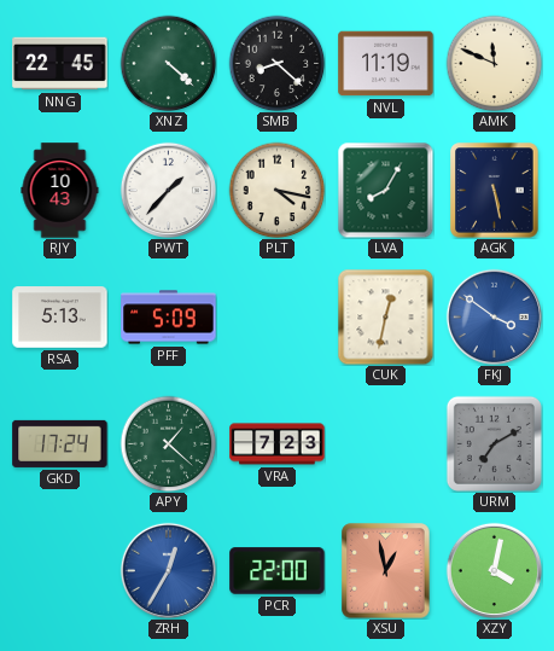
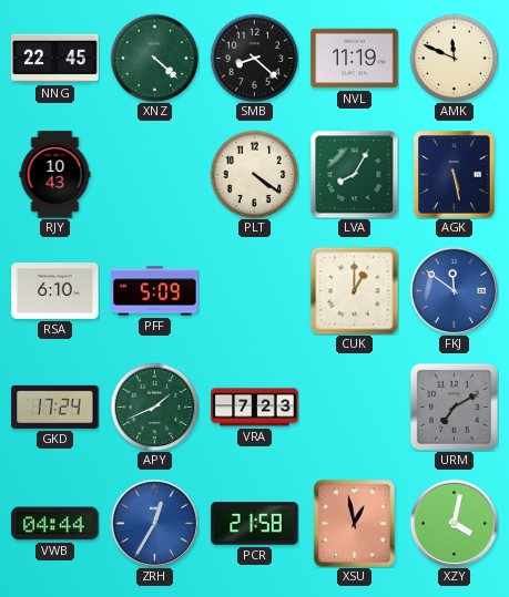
PWT: 1:37 -> none (168, 190)
PLT: 4:17 -> 4:21 (254, 174)
RSA: 5:13 -> 6:10 (55, 291)
CUK: 12:32 -> 1:00 (354, 290)
FKJ: 3:51 -> 11:51 (454, 290)
APY: 1:22 -> 1:41 (154, 406)
VWB: none -> 04:44 (55, 524)
PCR: 22:00 -> 21:58 (255, 524)
